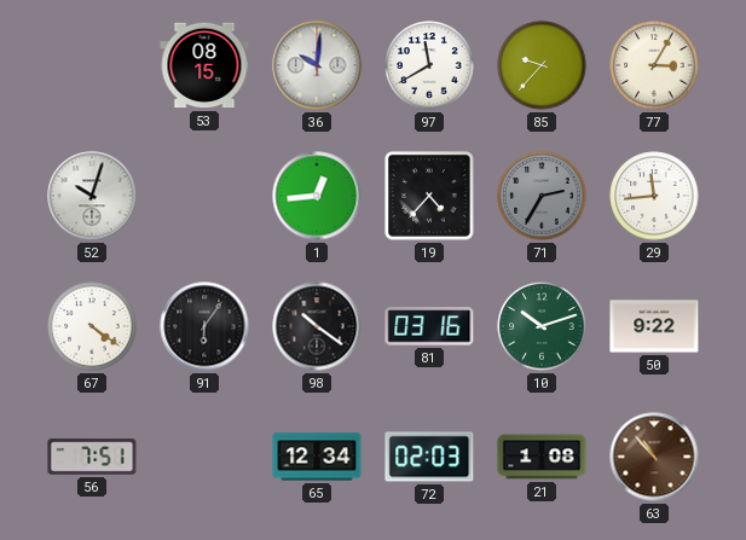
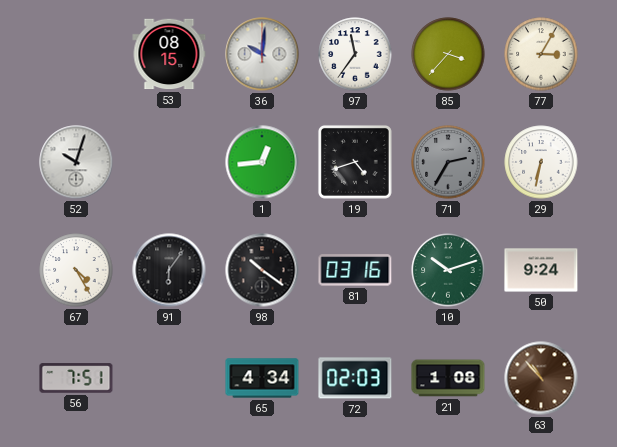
97: 11:40 -> 11:36 (355, 54)
85: 9:37 -> 3:37 (448, 54)
19: 4:37 -> 4:42 (355, 162)
29: 11:44 -> 6:32 (541, 162)
67: 4:21 -> 4:25 (76, 270)
50: 9:22 -> 9:24 (541, 270)
65: 12:34 -> 4:34 (262, 378)
